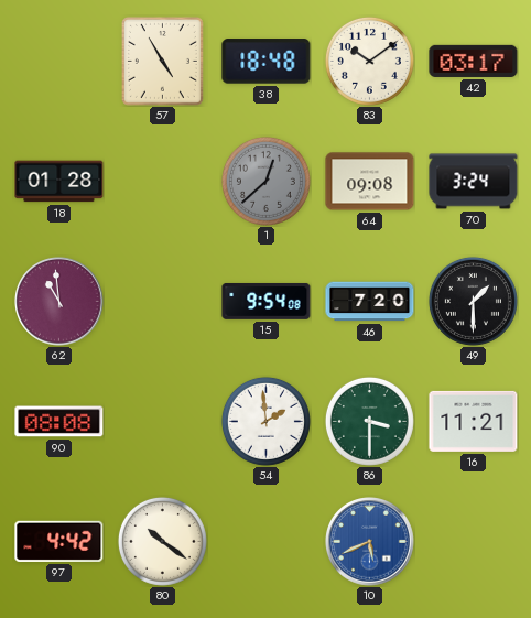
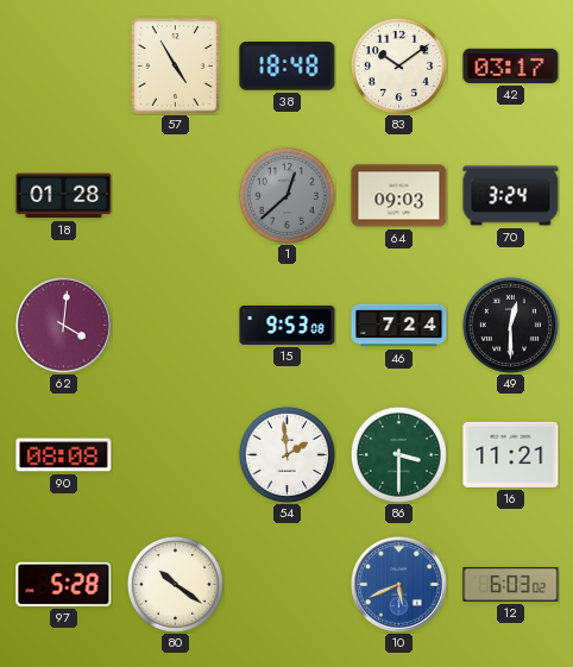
64: 09:08 -> 09:03 (399, 196)
62: 10:59 -> 4:01 (64, 326)
15: 9:54 -> 9:53 (288, 325)
46: 7:20 -> 7:24 (399, 326)
49: 1:30 -> 12:30 (510, 325)
97: 4:42 -> 5:28 (64, 584)
12: none -> 6:03 (511, 584)
